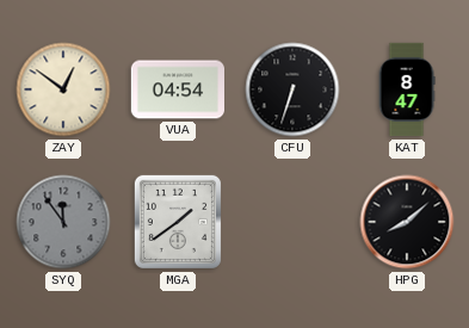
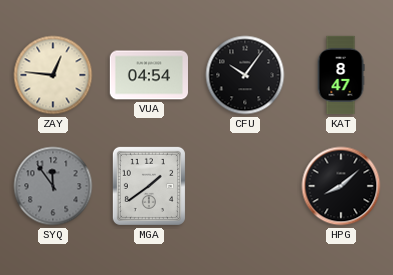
ZAY: 12:51 -> 12:46 (53, 75)
CFU: 6:33 -> 10:06 (245, 75)
